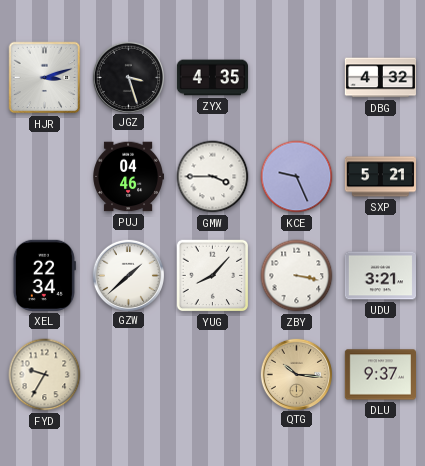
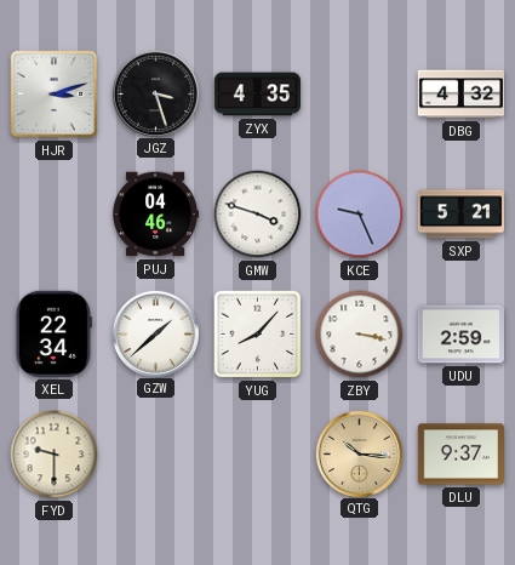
GMW: 3:45 -> 3:48 (258, 215)
UDU: 3:21 -> 2:59 (460, 335)
FYD: 9:35 -> 9:30 (55, 455)
